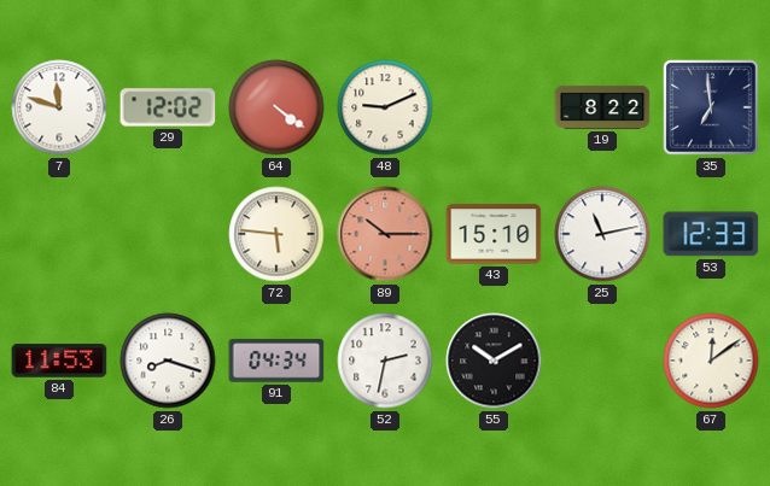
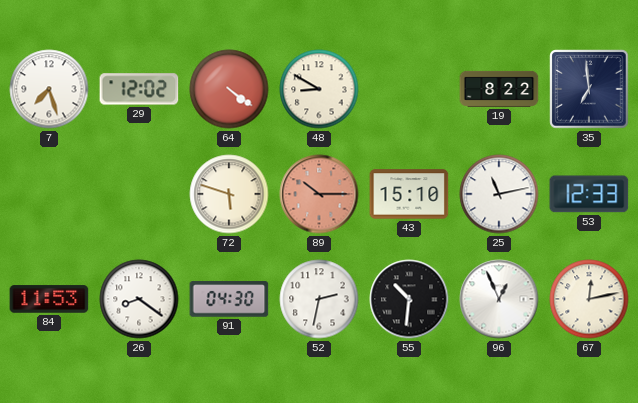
7: 11:48 -> 7:27 (49, 89)
48: 9:11 -> 8:50 (319, 89)
72: 5:46 -> 5:48 (229, 194)
26: 8:18 -> 8:21 (139, 299)
91: 04:34 -> 04:30 (229, 299)
55: 10:10 -> 10:31 (409, 299)
96: none -> 12:56 (499, 299)
67: 12:09 -> 12:13 (589, 299)
